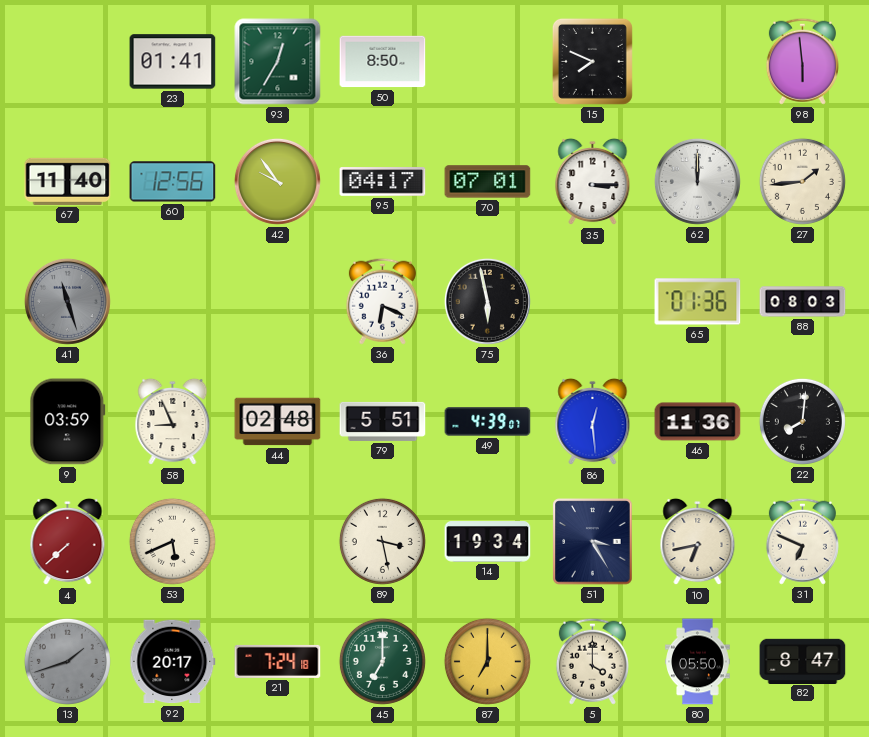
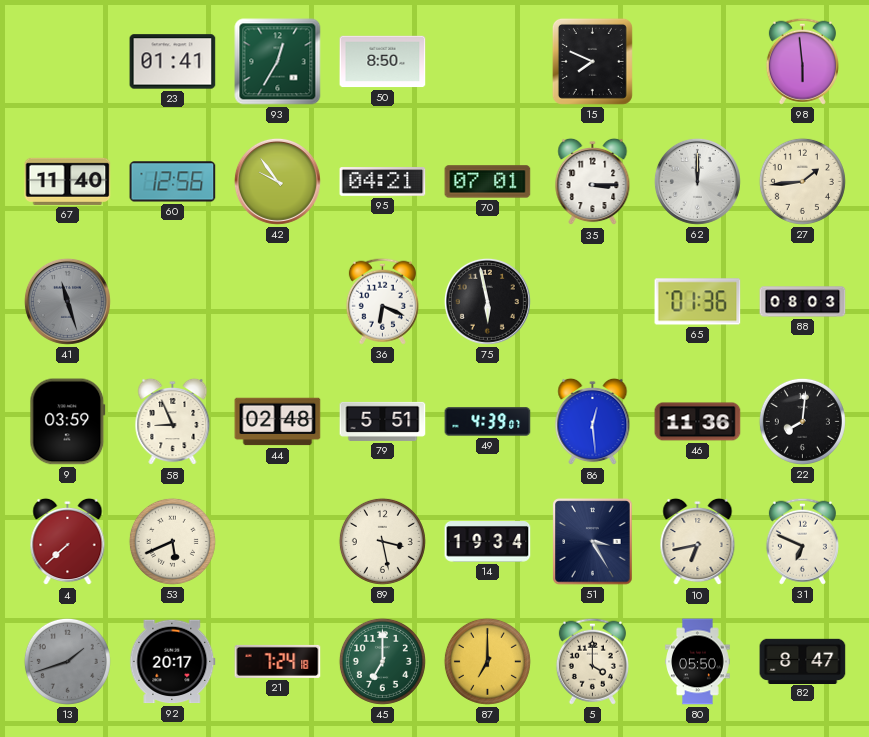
95: 04:17 -> 04:21 (383, 182)
